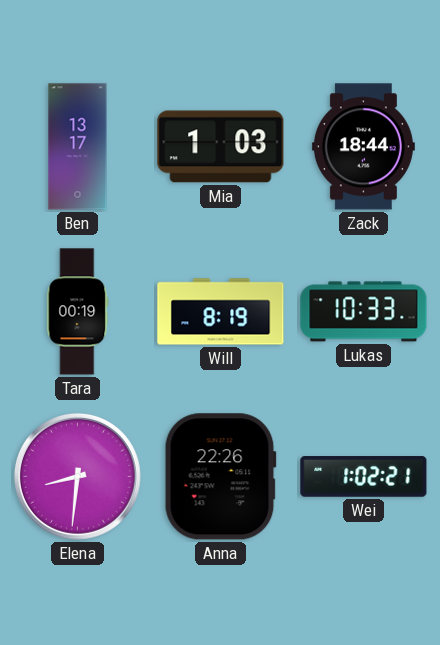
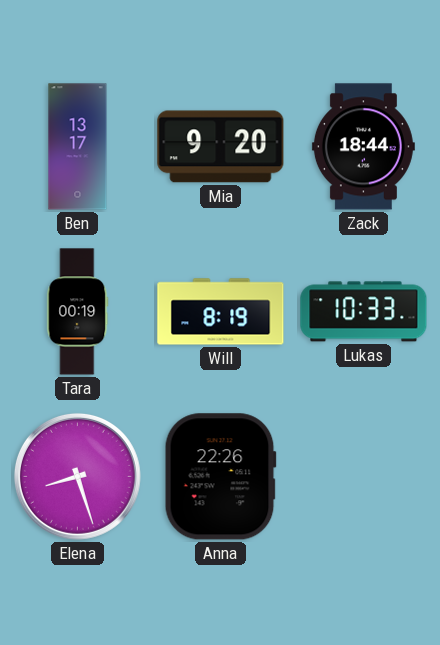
Mia: 1:03 -> 9:20 (221, 147)
Elena: 8:31 -> 8:27 (77, 476)
Wei: 1:02 -> none (364, 477)
